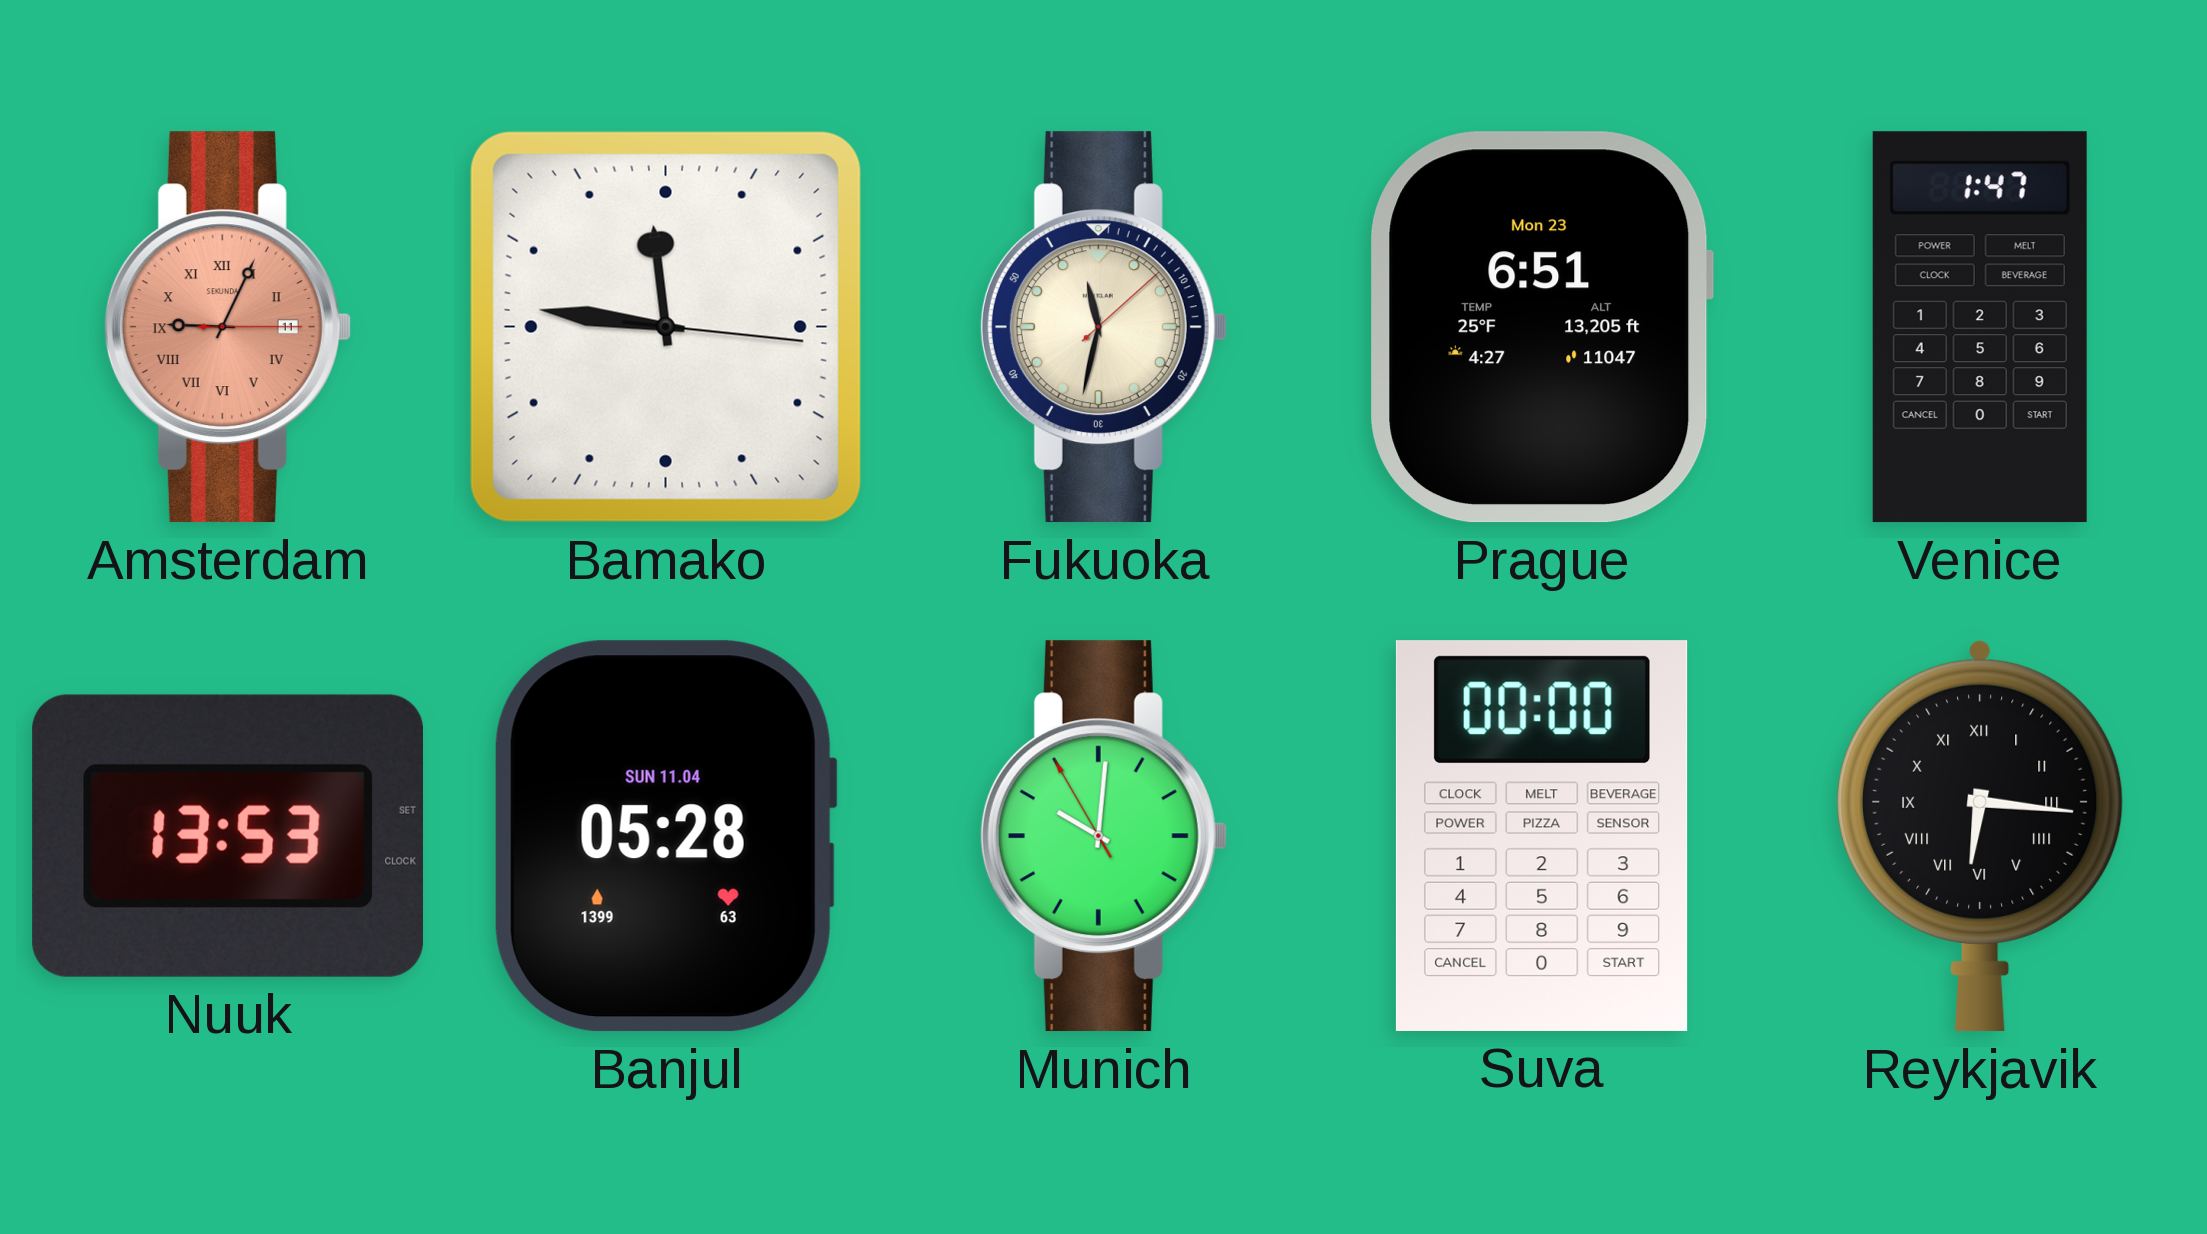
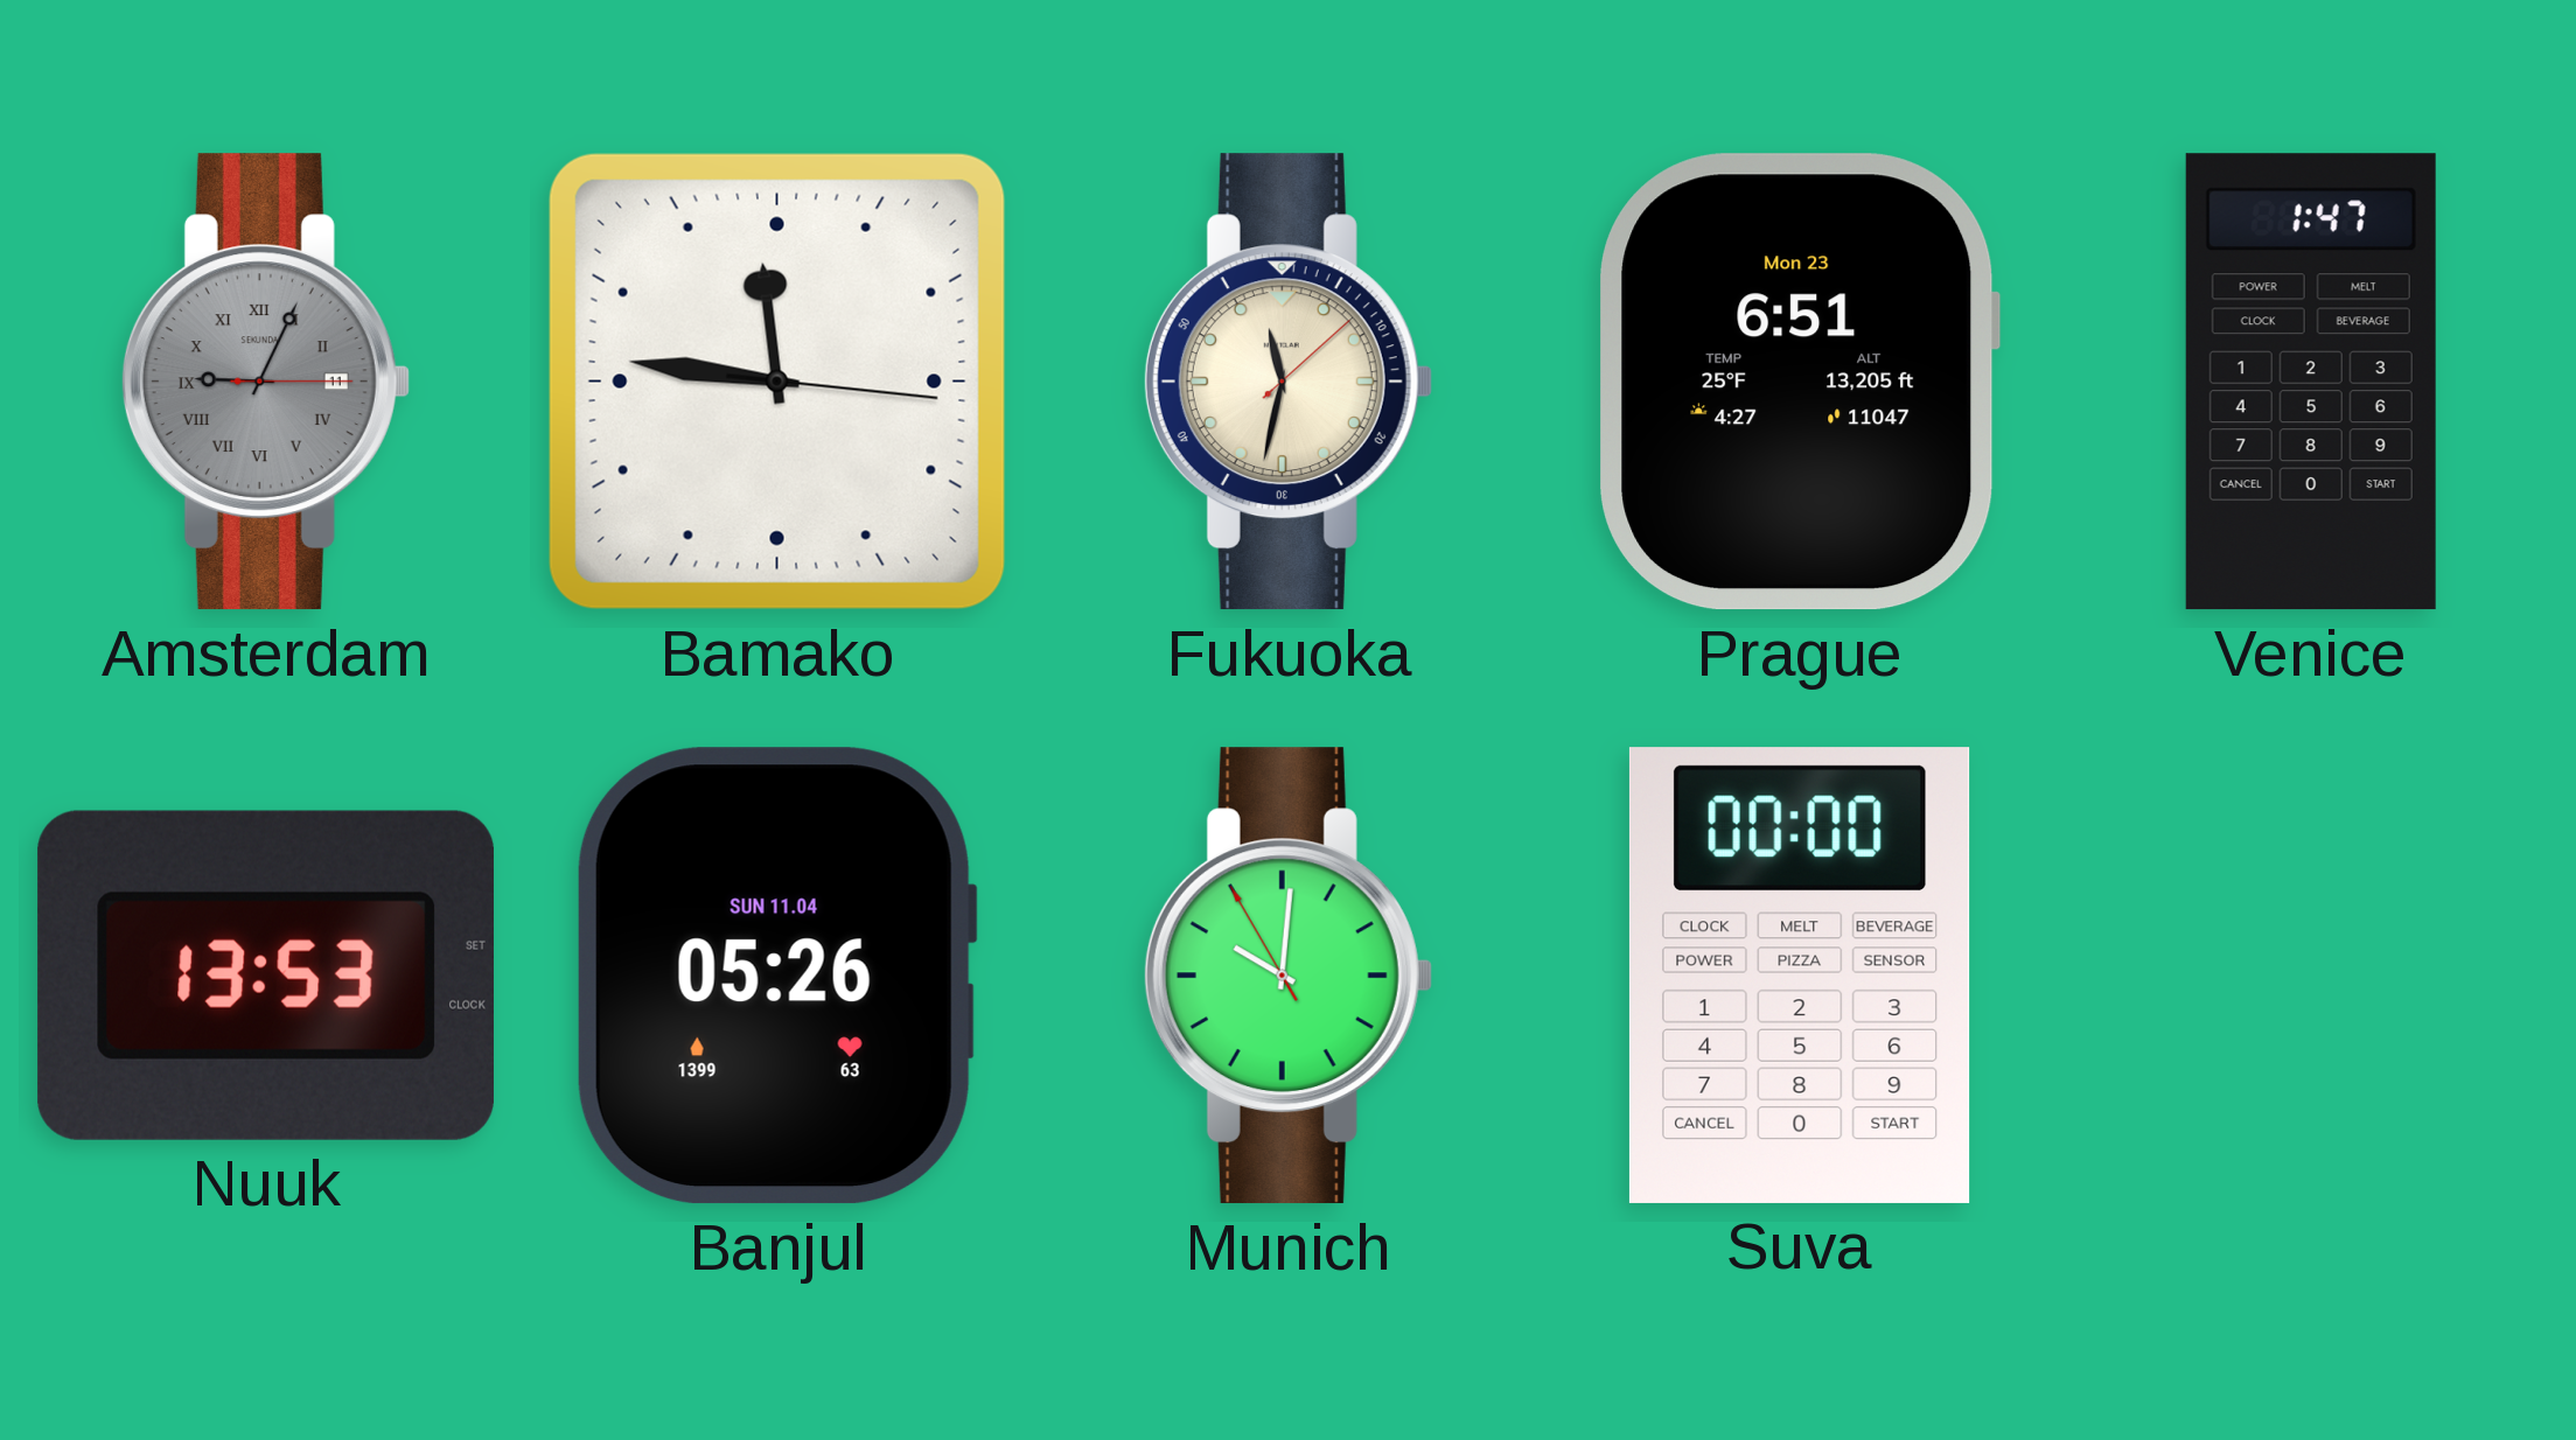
Amsterdam dial: salmon -> grey (265, 382)
Banjul: 05:28 -> 05:26 (777, 976)
Reykjavik: 6:16 -> none (1980, 836)
